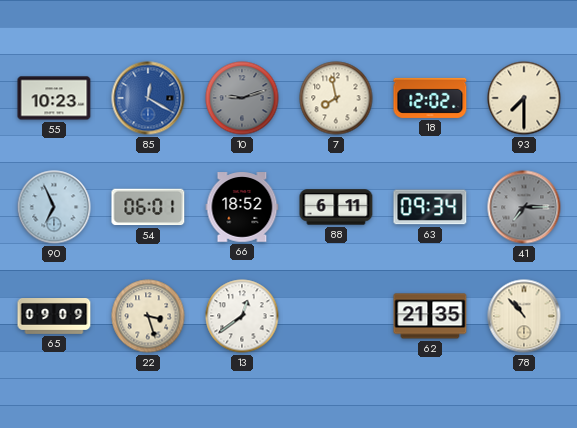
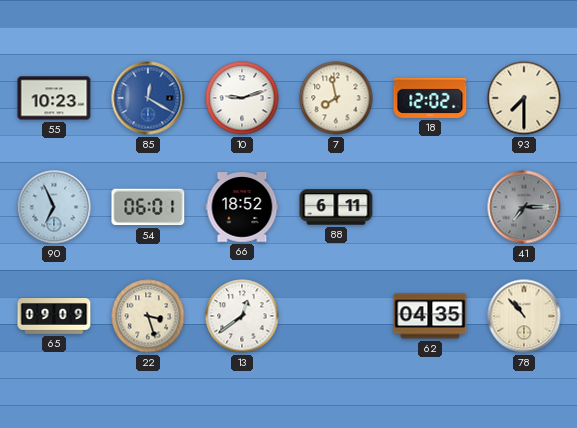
10 dial: grey -> white (242, 98)
63: 09:34 -> none (430, 207)
62: 21:35 -> 04:35 (430, 316)
